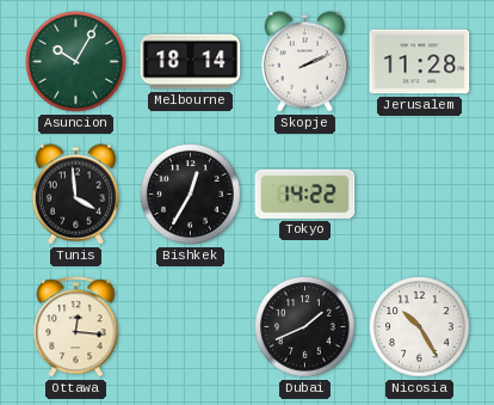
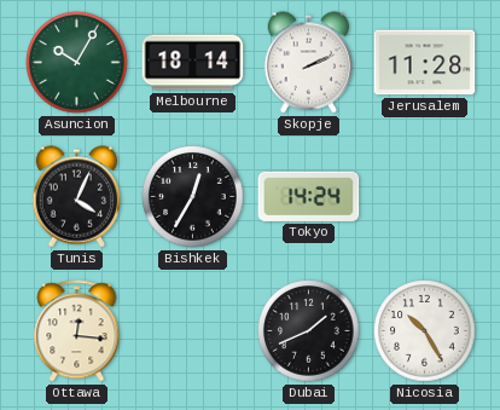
Tunis: 3:59 -> 4:04 (77, 197)
Tokyo: 14:22 -> 14:24 (309, 196)
